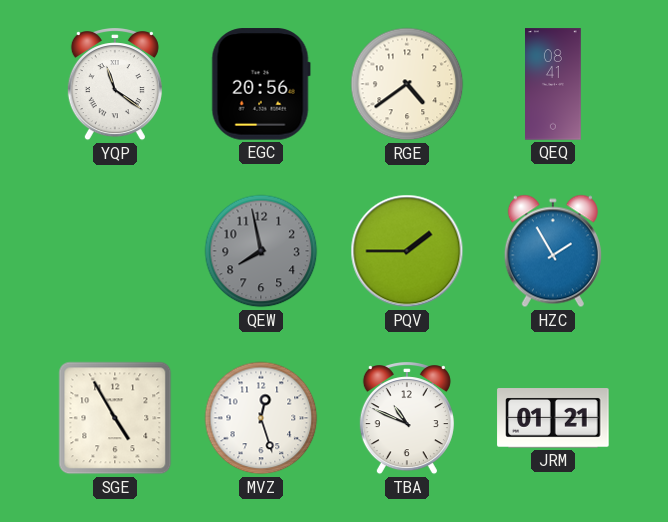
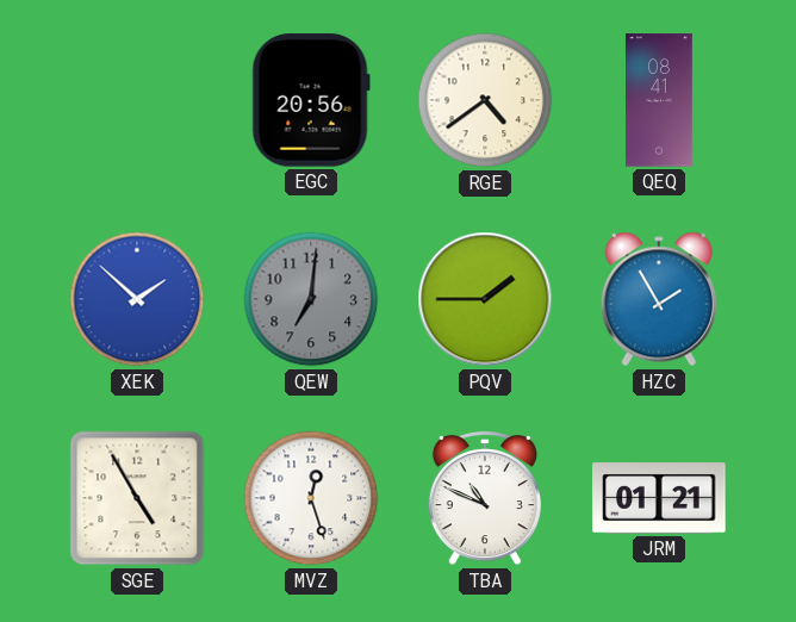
YQP: 11:21 -> none (115, 85)
XEK: none -> 1:52 (137, 299)
QEW: 7:58 -> 7:01 (311, 299)
